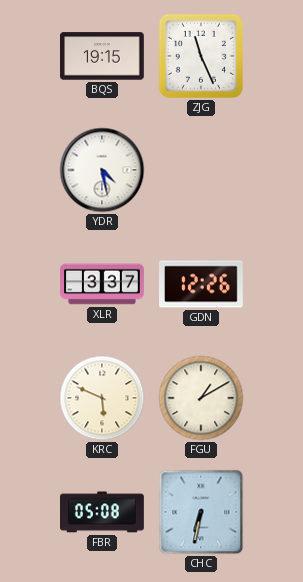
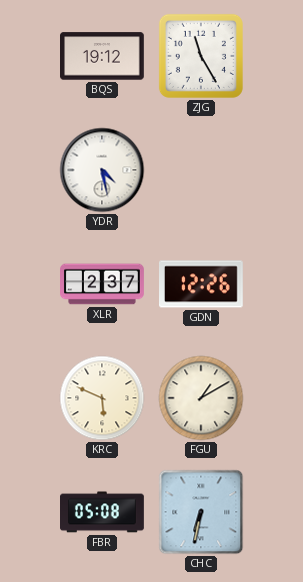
BQS: 19:15 -> 19:12 (103, 56)
ZJG: 11:26 -> 11:25 (201, 56)
XLR: 3:37 -> 2:37 (102, 284)
